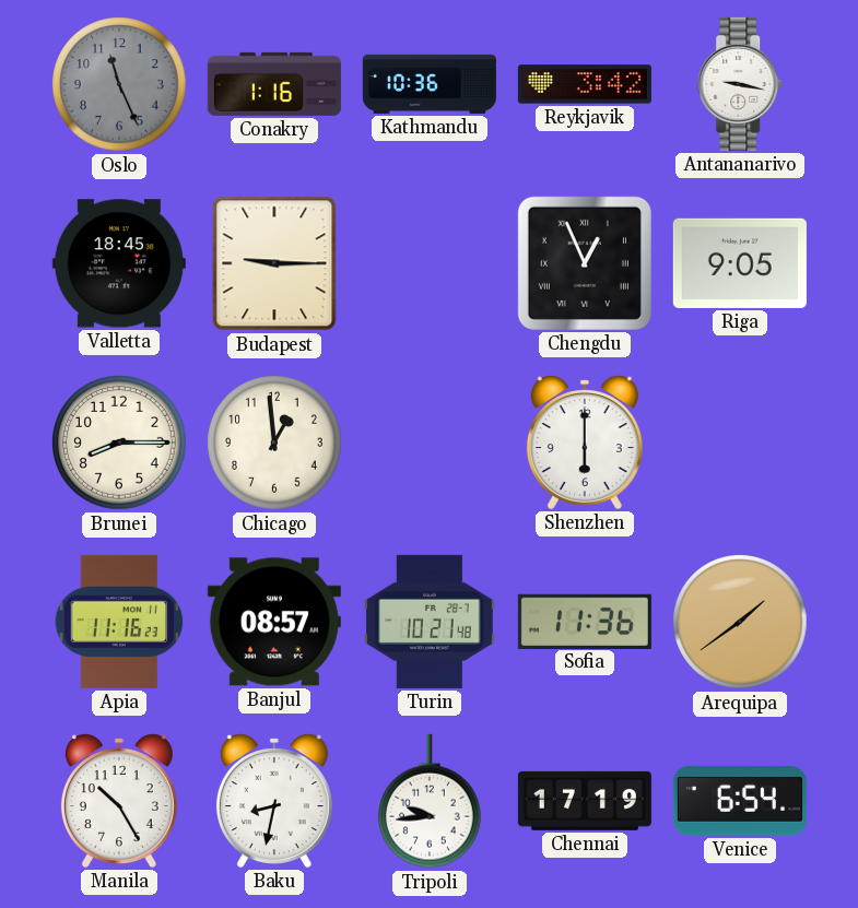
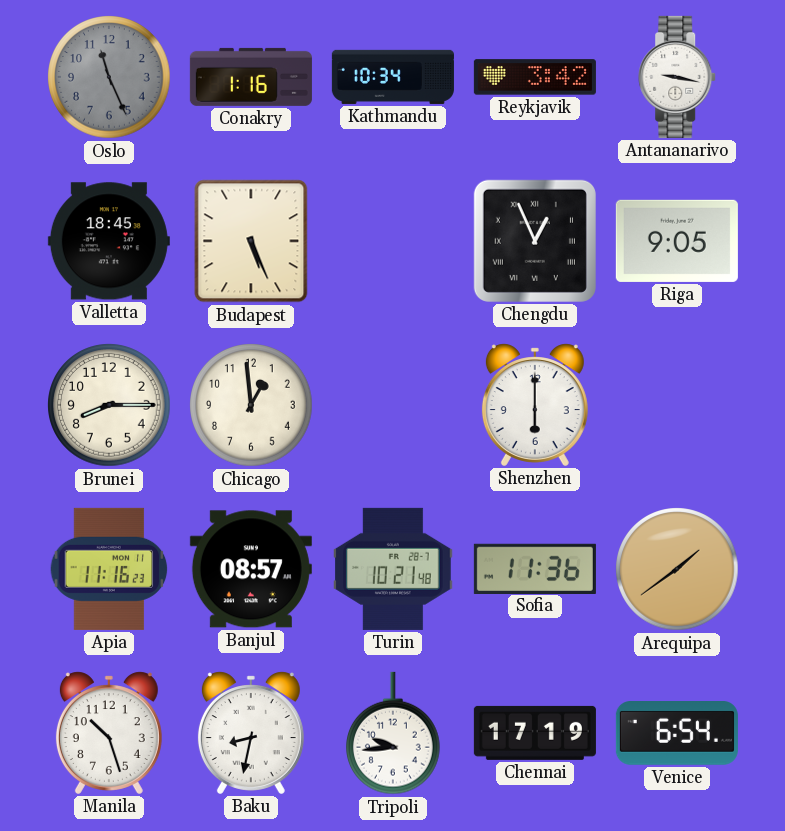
Kathmandu: 10:36 -> 10:34 (393, 77)
Budapest: 9:15 -> 5:26 (251, 241)
Manila: 10:25 -> 10:27 (109, 733)
